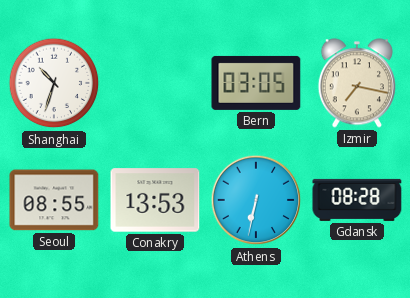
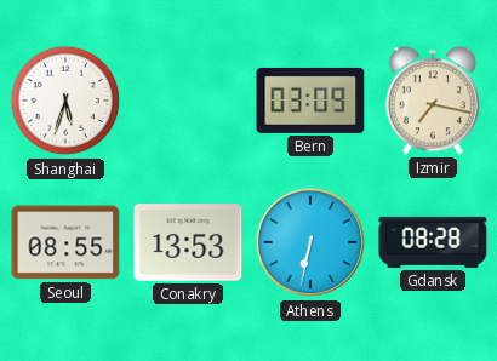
Shanghai: 10:33 -> 5:33 (65, 101)
Bern: 03:05 -> 03:09 (310, 101)
